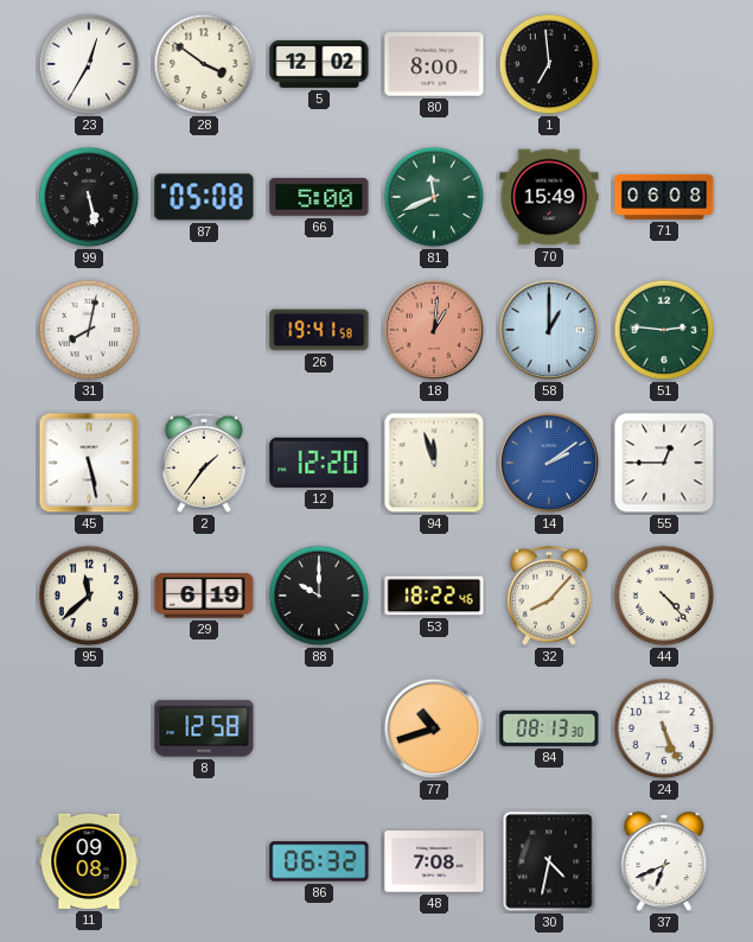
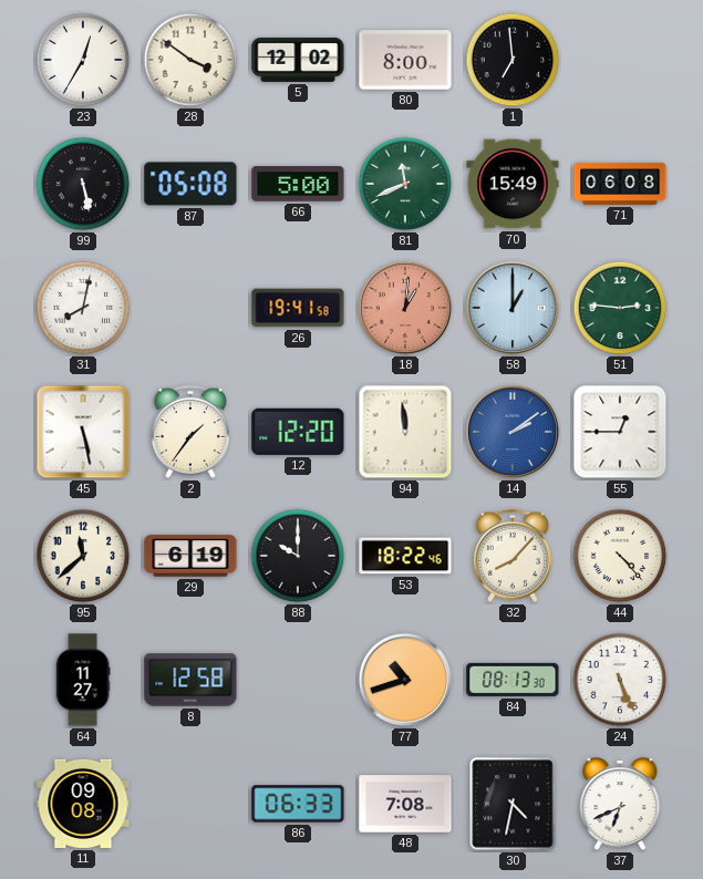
94: 11:57 -> 11:59 (405, 432)
64: none -> 11:27 (83, 680)
86: 06:32 -> 06:33 (298, 804)
